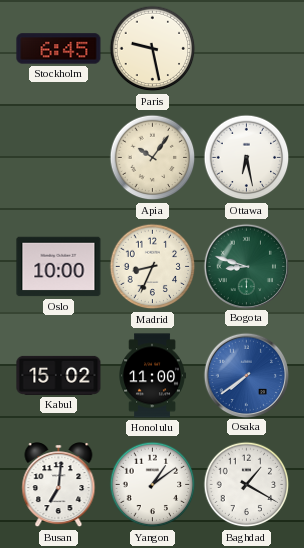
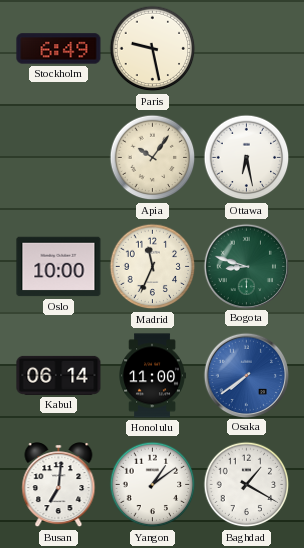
Stockholm: 6:45 -> 6:49 (59, 49)
Madrid: 8:34 -> 11:34 (153, 267)
Kabul: 15:02 -> 06:14 (59, 375)
